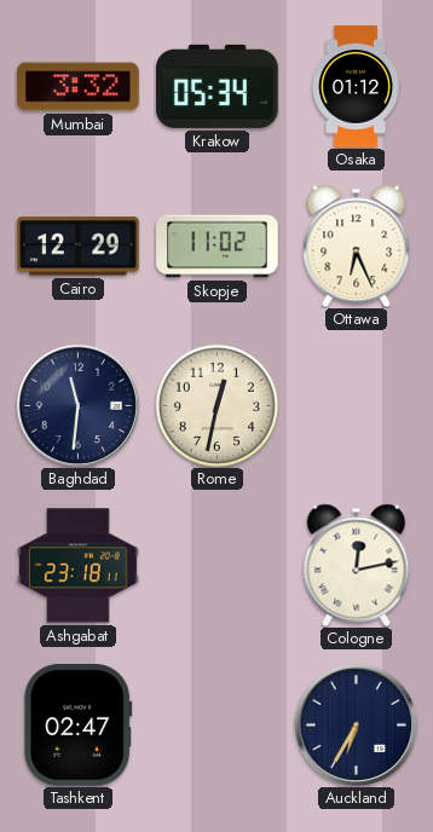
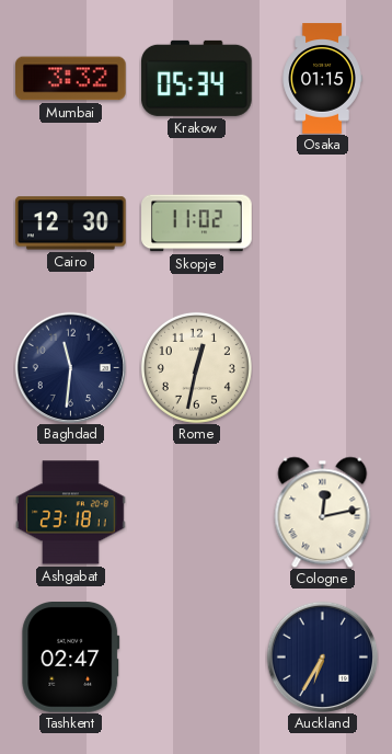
Osaka: 01:12 -> 01:15 (322, 79)
Cairo: 12:29 -> 12:30 (71, 224)
Ottawa: 6:26 -> none (357, 245)
